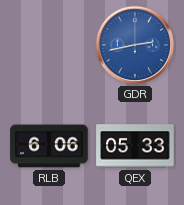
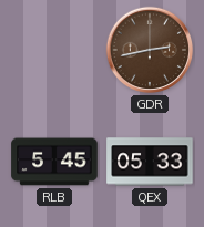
GDR dial: blue -> brown (150, 50)
RLB: 6:06 -> 5:45 (54, 162)
